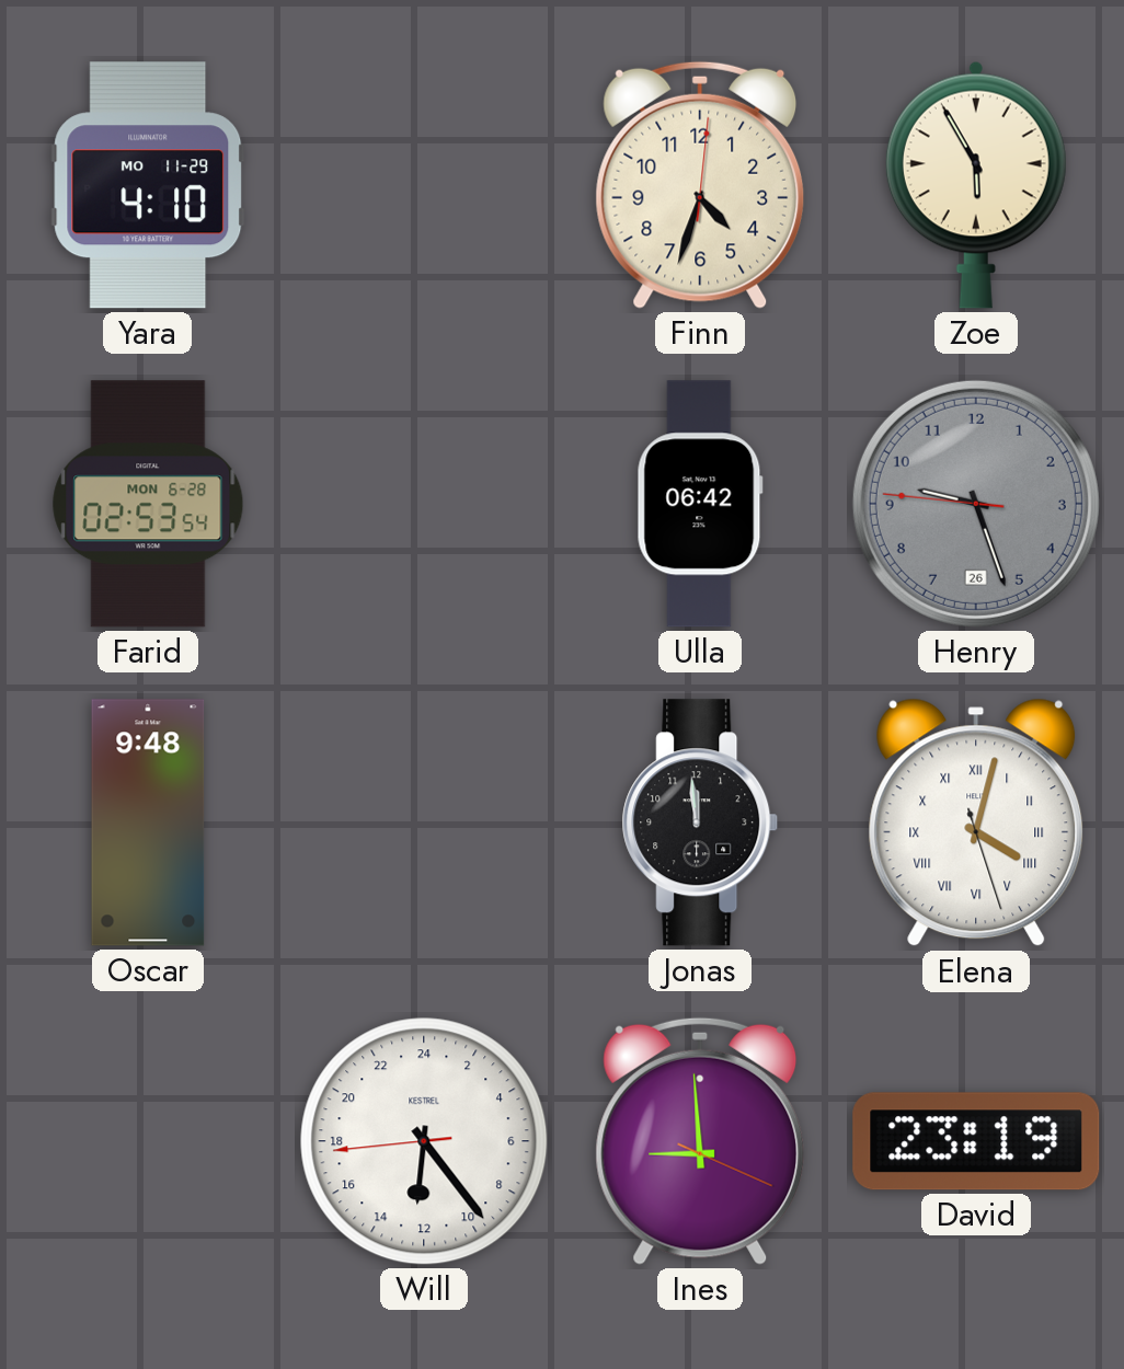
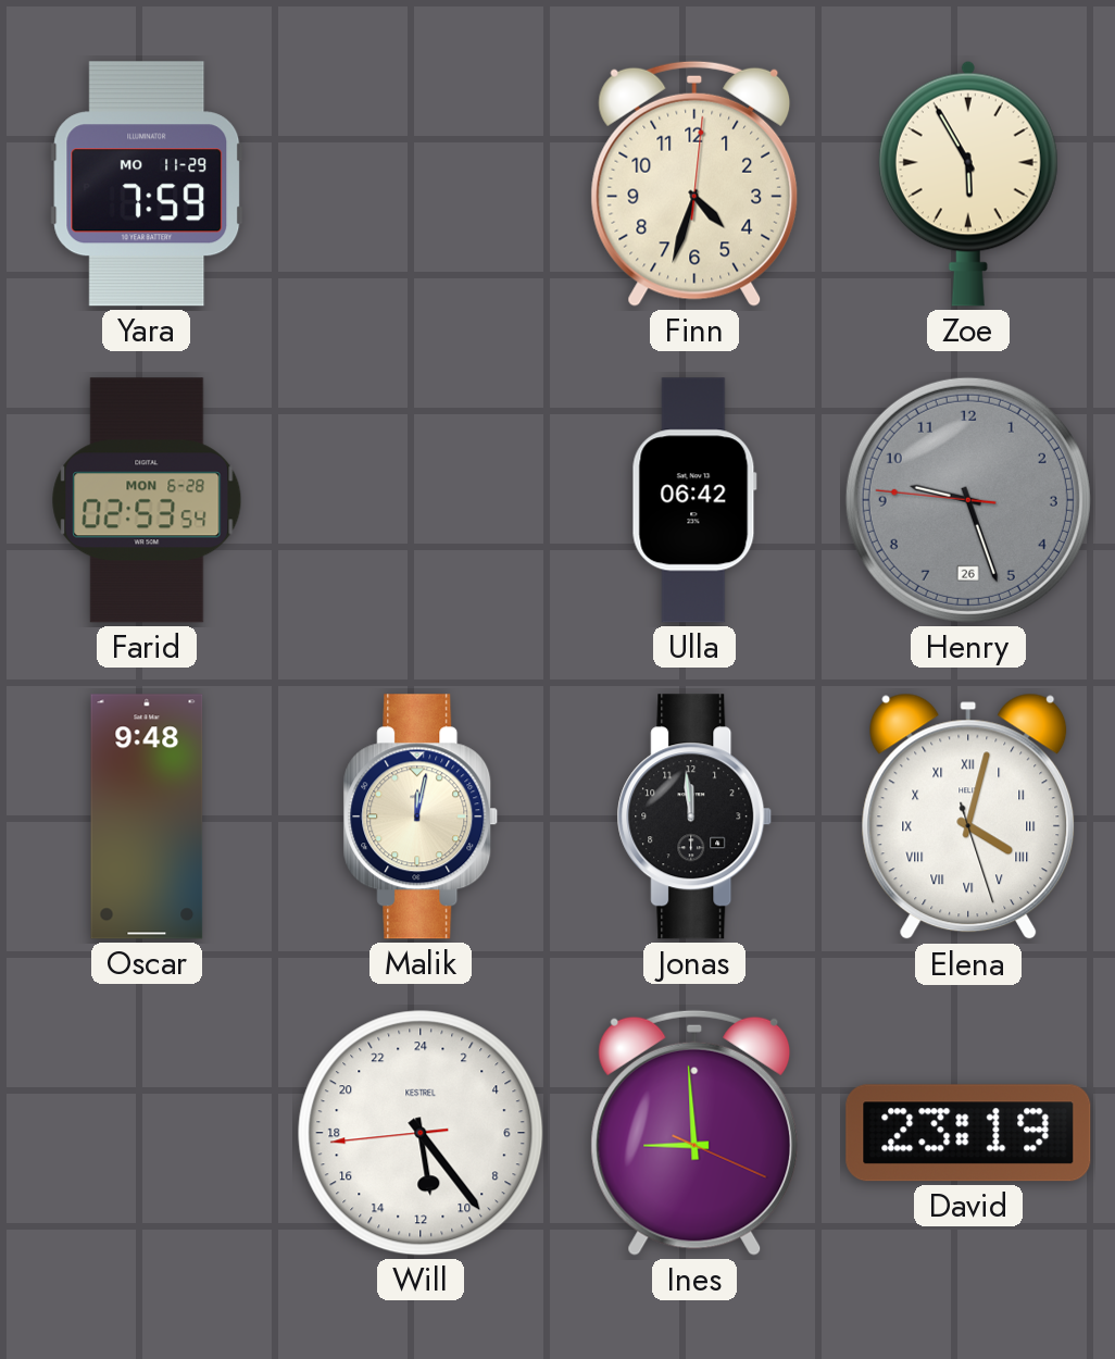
Yara: 4:10 -> 7:59 (147, 184)
Malik: none -> 12:02 (421, 816)
Will: 12:23 -> 11:23 (421, 1133)
